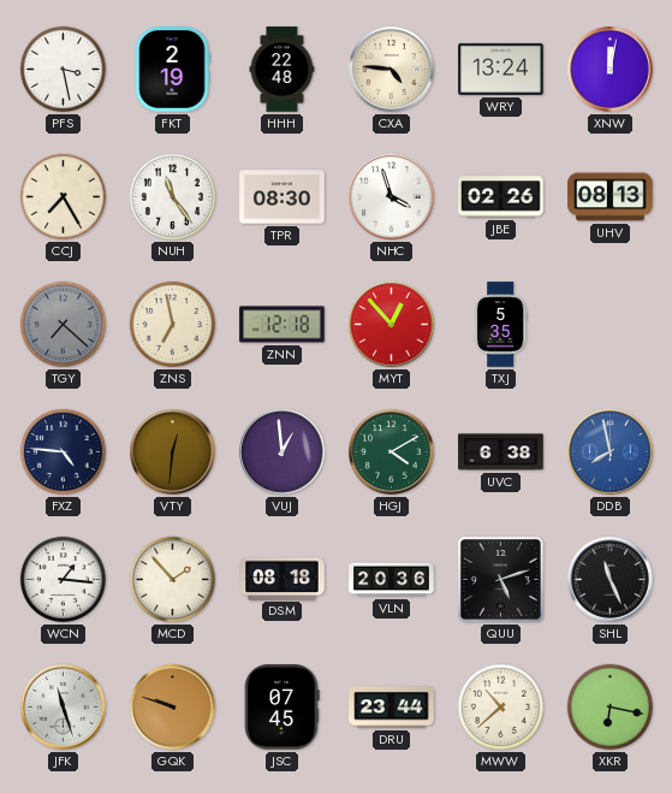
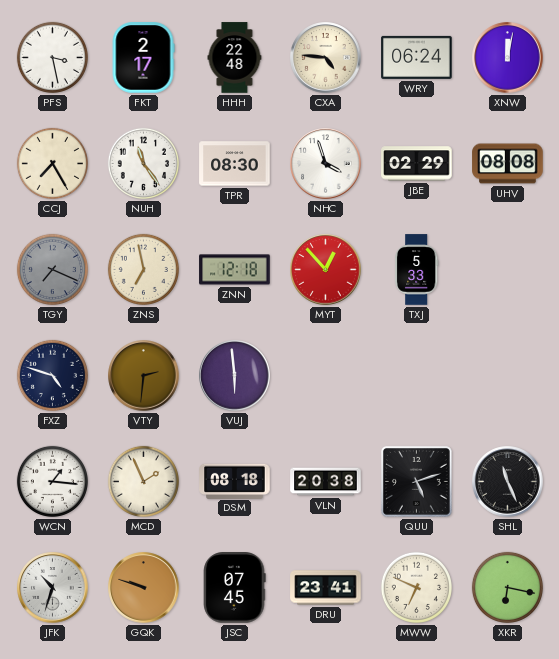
FKT: 2:19 -> 2:17 (143, 58)
WRY: 13:24 -> 06:24 (417, 57)
JBE: 02:26 -> 02:29 (417, 164)
UHV: 08:13 -> 08:08 (508, 164)
TGY: 7:22 -> 7:19 (52, 269)
TXJ: 5:35 -> 5:33 (416, 270)
FXZ: 4:46 -> 4:48 (52, 375)
VTY: 12:31 -> 2:31 (144, 376)
VUJ: 12:59 -> 5:59 (235, 376)
HGJ: 4:10 -> none (392, 452)
UVC: 6:38 -> none (501, 452)
DDB: 7:58 -> none (611, 452)
MCD: 1:53 -> 1:56 (143, 481)
VLN: 20:36 -> 20:38 (326, 482)
JFK: 11:27 -> 10:33 (53, 588)
DRU: 23:44 -> 23:41 (326, 588)
MWW: 10:38 -> 6:49 (416, 587)
